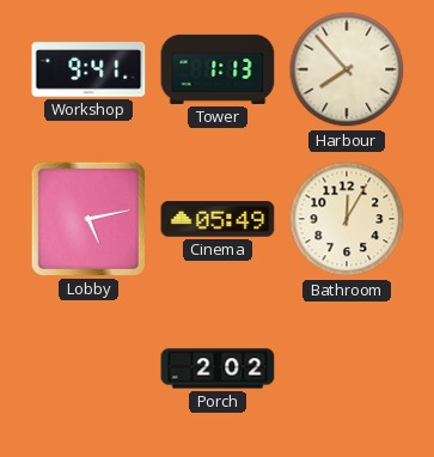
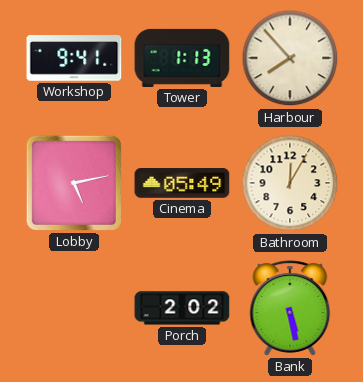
Bank: none -> 5:28 (290, 308)
